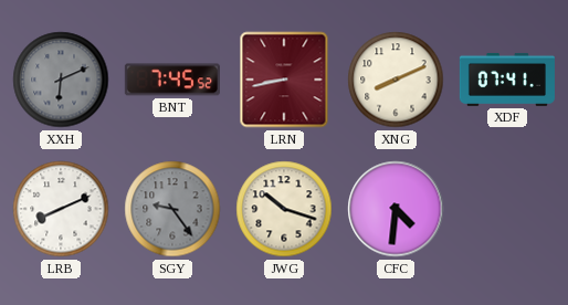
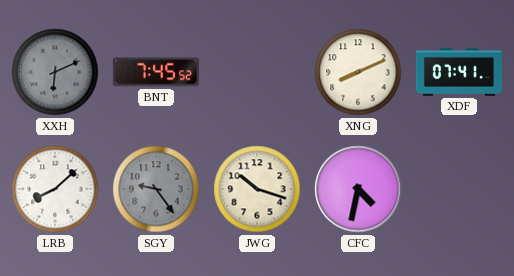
LRN: 8:43 -> none (284, 80)
LRB: 8:11 -> 8:08 (55, 189)
CFC: 4:31 -> 4:32 (358, 189)
